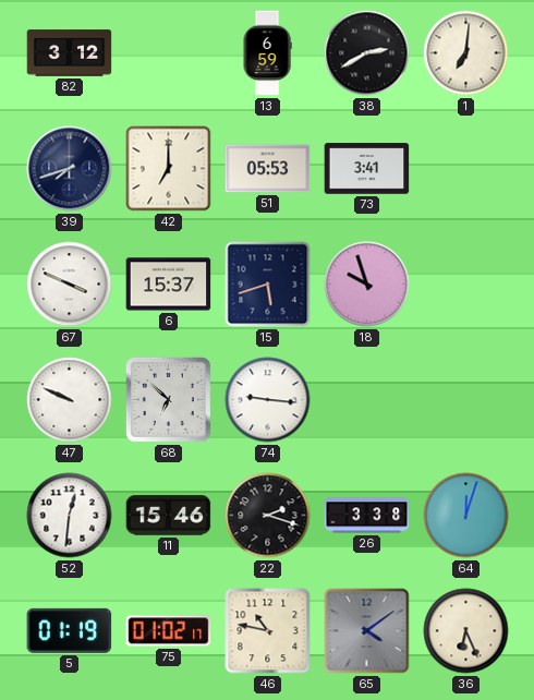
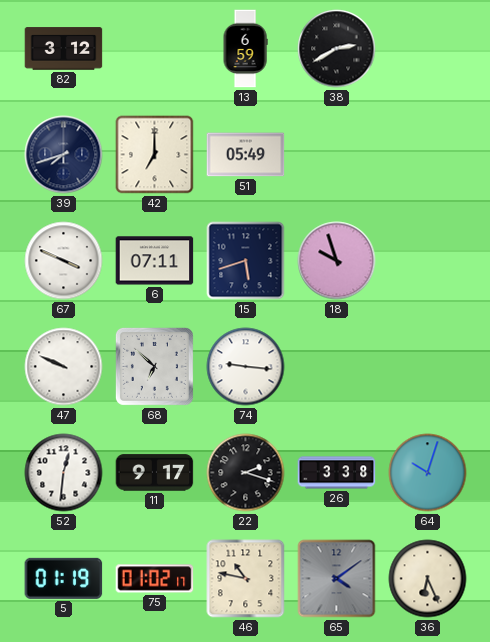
1: 7:01 -> none (466, 53)
51: 05:53 -> 05:49 (246, 155)
73: 3:41 -> none (367, 169)
6: 15:37 -> 07:11 (155, 261)
11: 15:46 -> 9:17 (155, 473)
64: 12:03 -> 10:03 (428, 473)
